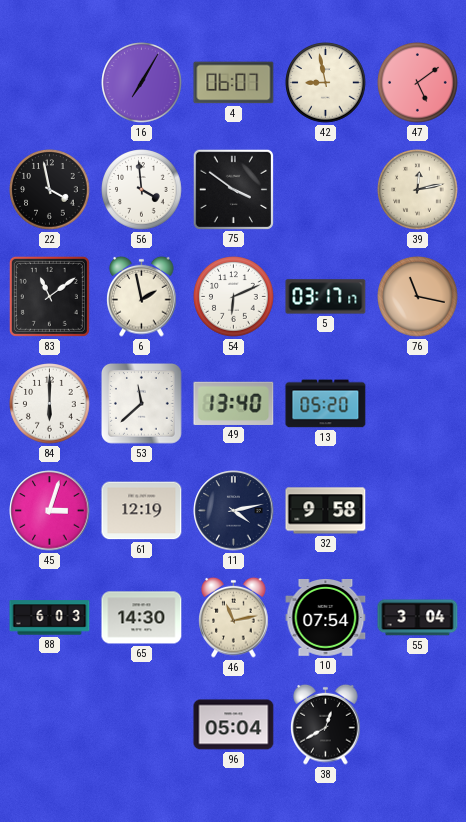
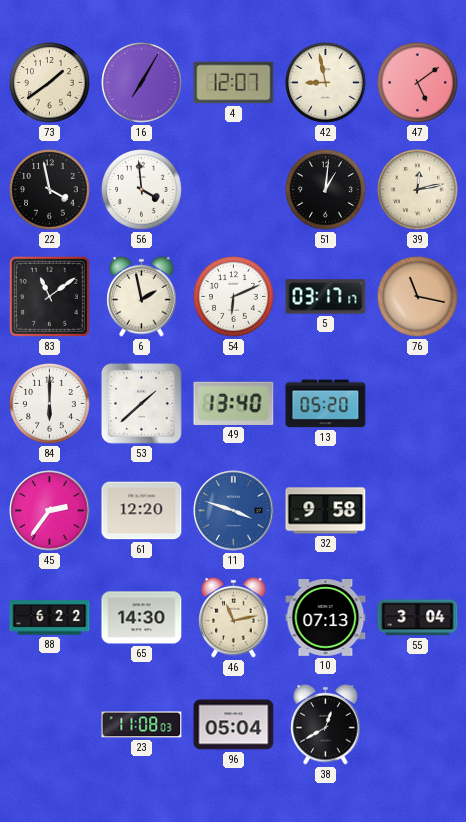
73: none -> 1:39 (50, 83)
4: 06:07 -> 12:07 (234, 83)
75: 3:51 -> none (233, 189)
51: none -> 1:01 (326, 190)
53: 11:38 -> 1:38 (142, 404)
45: 3:03 -> 2:36 (50, 511)
61: 12:19 -> 12:20 (142, 511)
11: 4:13 -> 3:48 (234, 511)
11 dial: navy -> blue (234, 511)
88: 6:03 -> 6:22 (50, 618)
10: 07:54 -> 07:13 (326, 618)
23: none -> 11:08 (142, 725)
